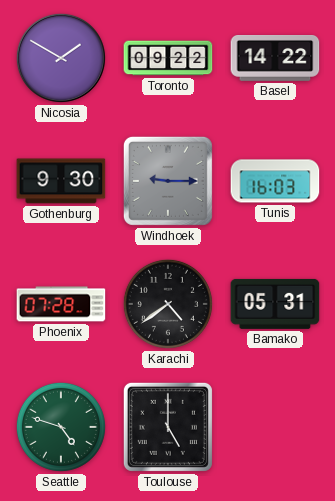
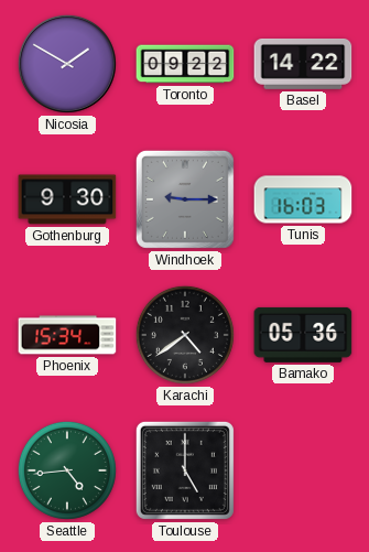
Phoenix: 07:28 -> 15:34 (67, 335)
Bamako: 05:31 -> 05:36 (303, 335)
Seattle: 4:48 -> 4:44 (67, 470)
